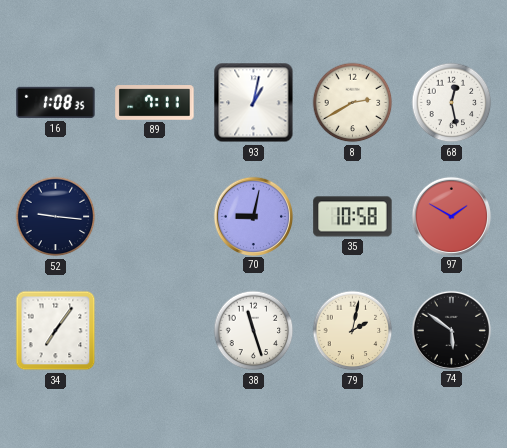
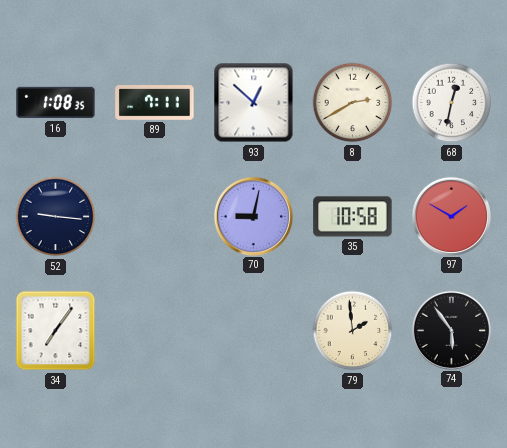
93: 1:02 -> 12:52 (254, 103)
68: 12:28 -> 12:32 (452, 103)
38: 11:27 -> none (254, 331)
79: 2:02 -> 1:59 (353, 331)
74: 5:51 -> 5:54 (451, 330)
